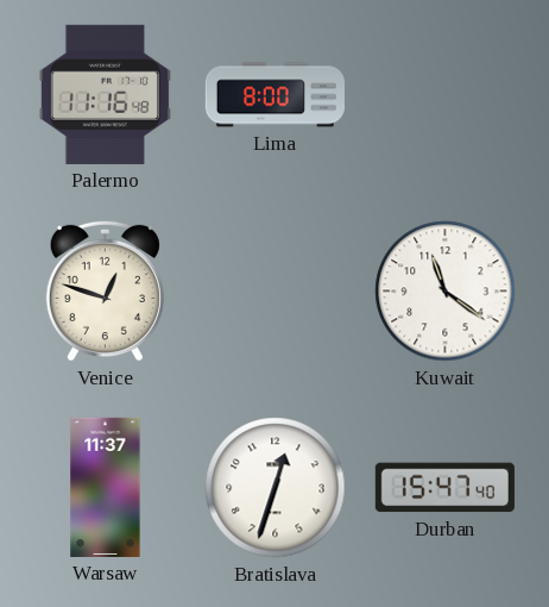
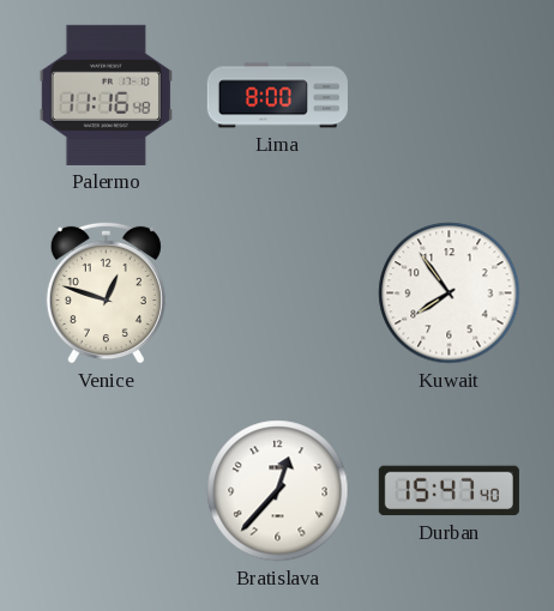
Kuwait: 11:21 -> 7:54 (450, 294)
Warsaw: 11:37 -> none (106, 487)
Bratislava: 12:33 -> 12:37 (278, 491)
